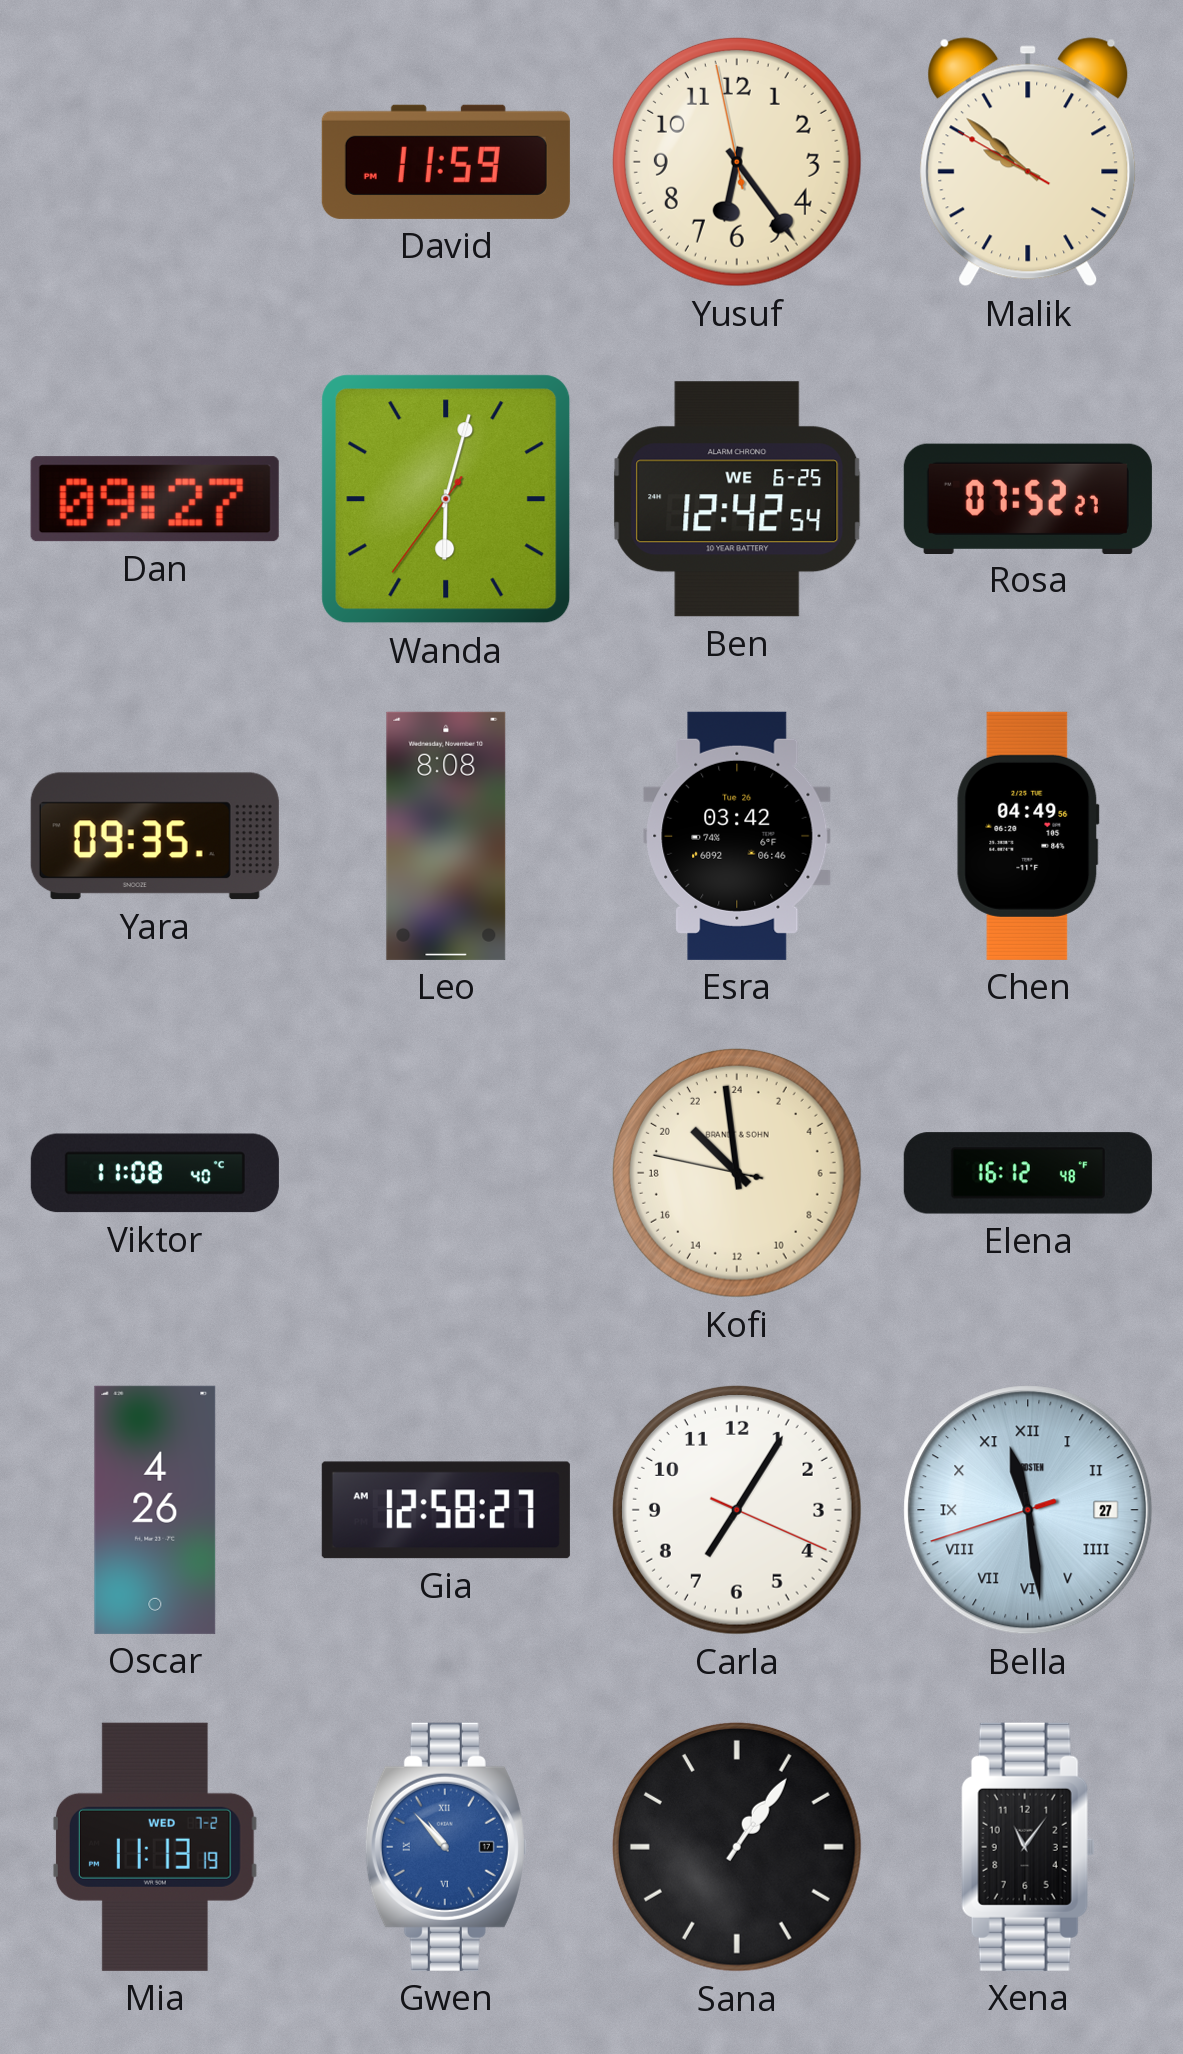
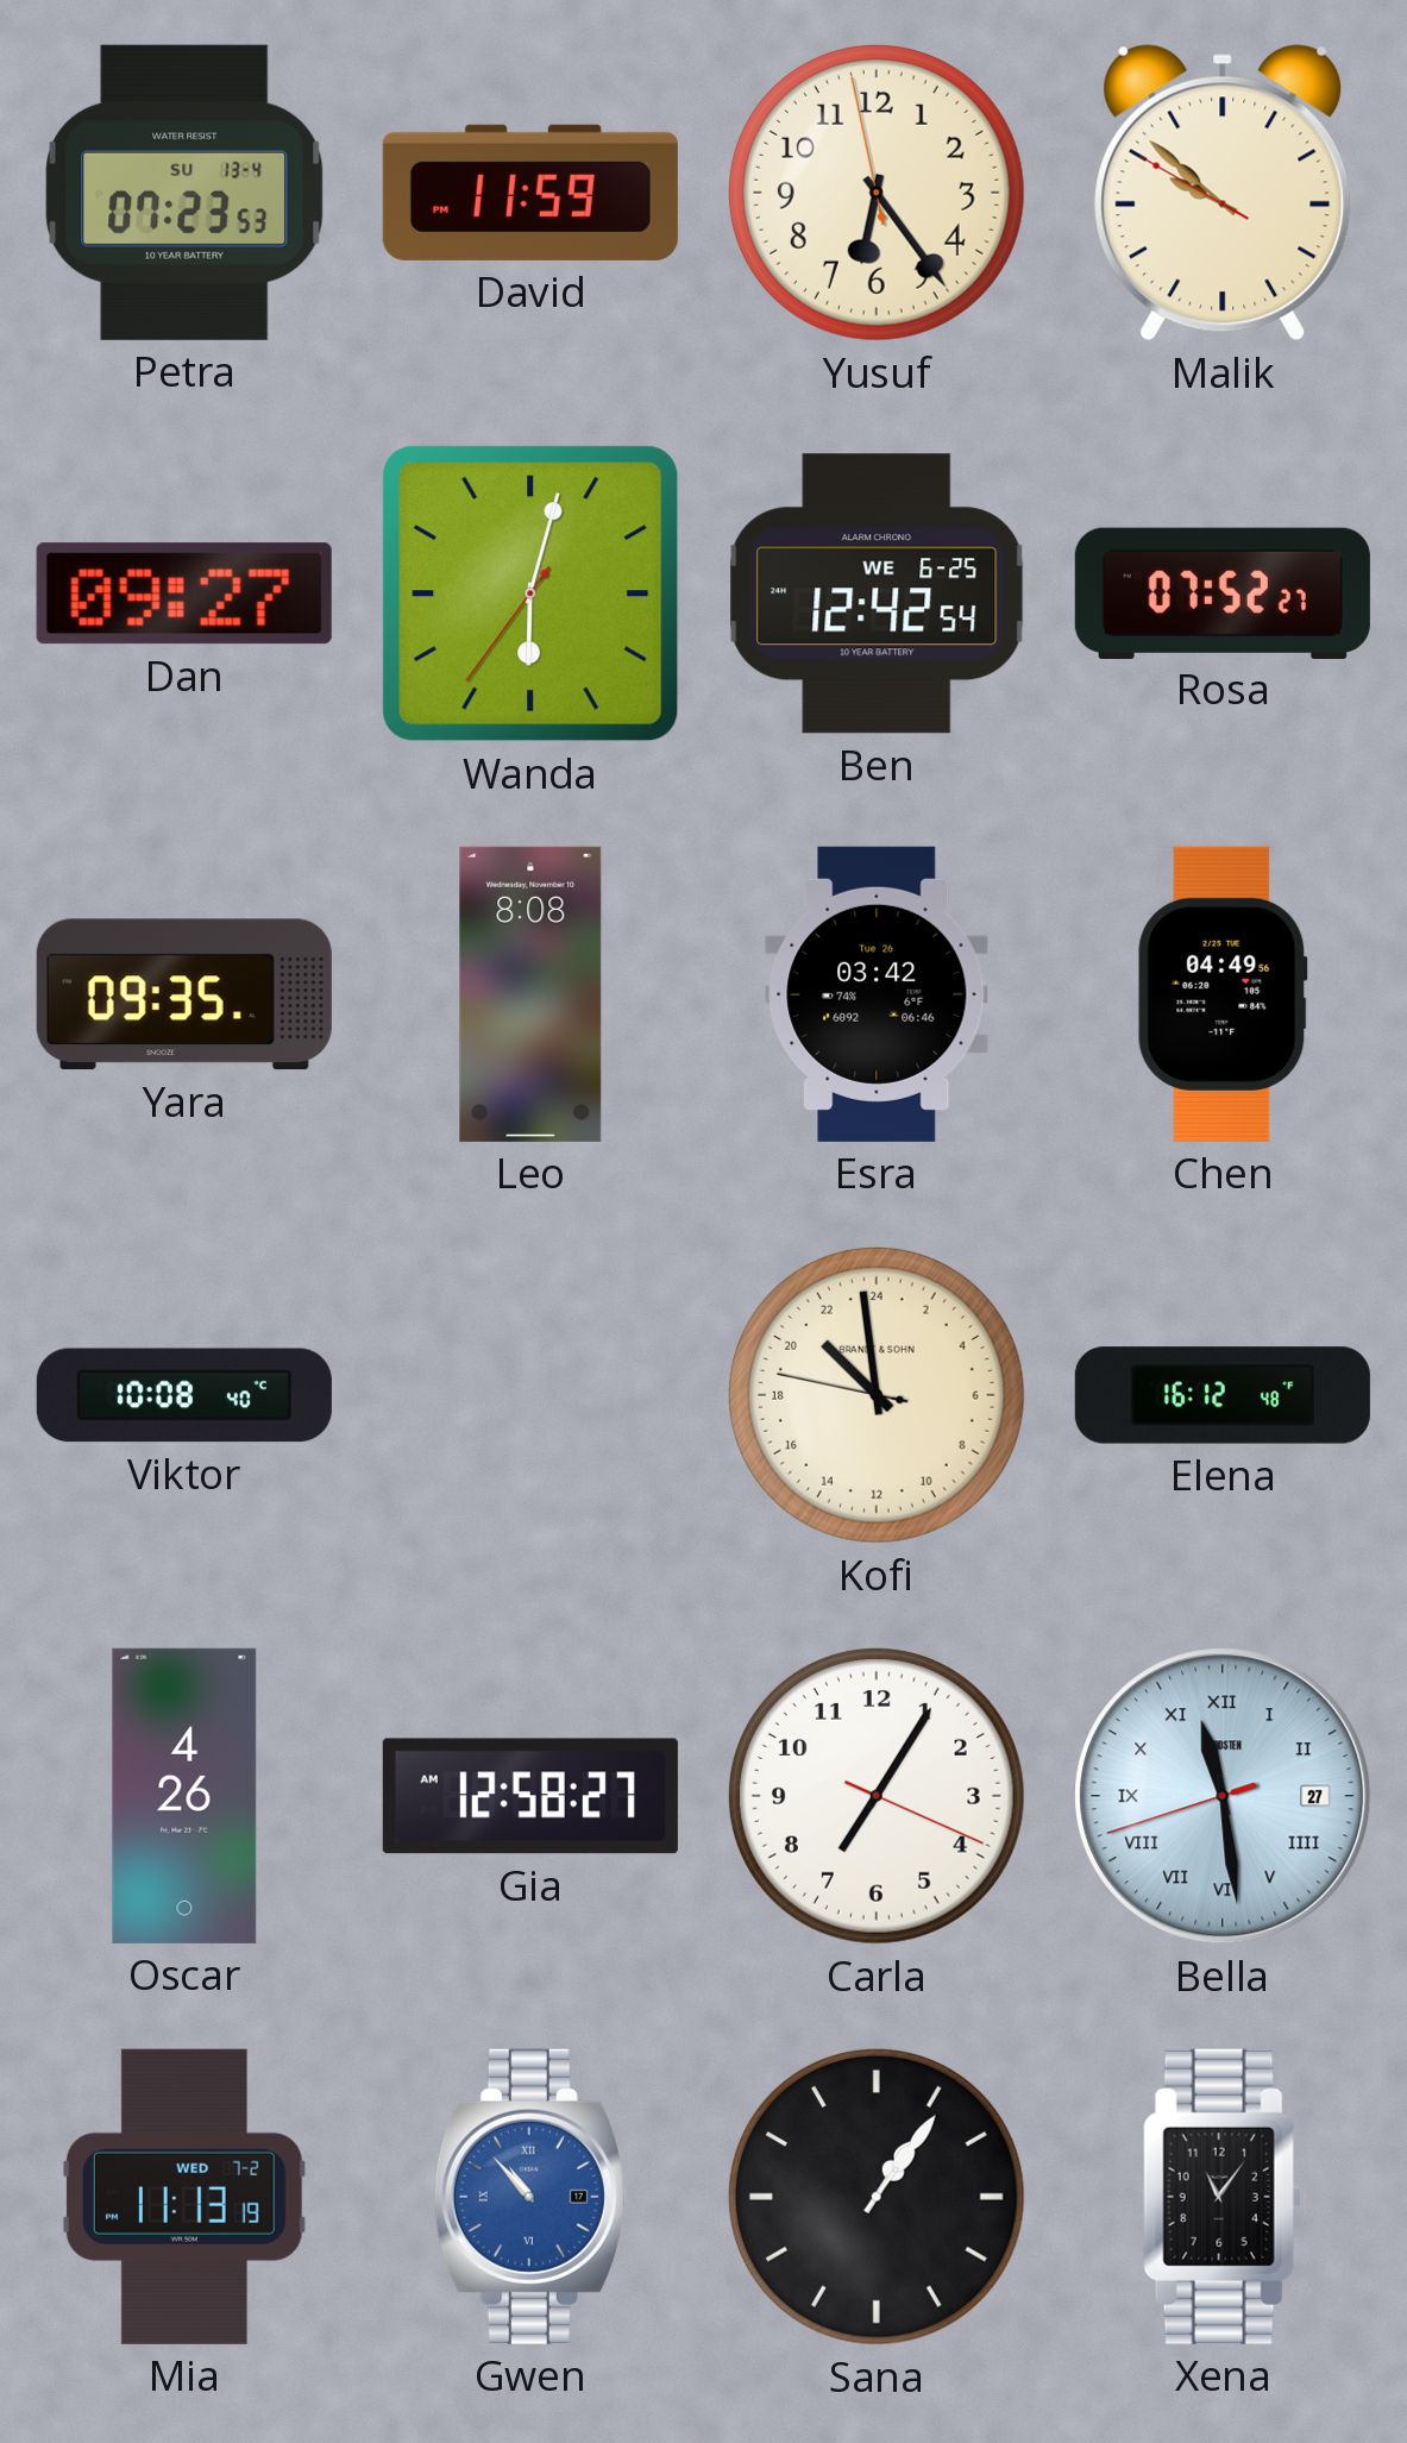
Petra: none -> 07:23 (184, 193)
Viktor: 11:08 -> 10:08 (184, 1395)
